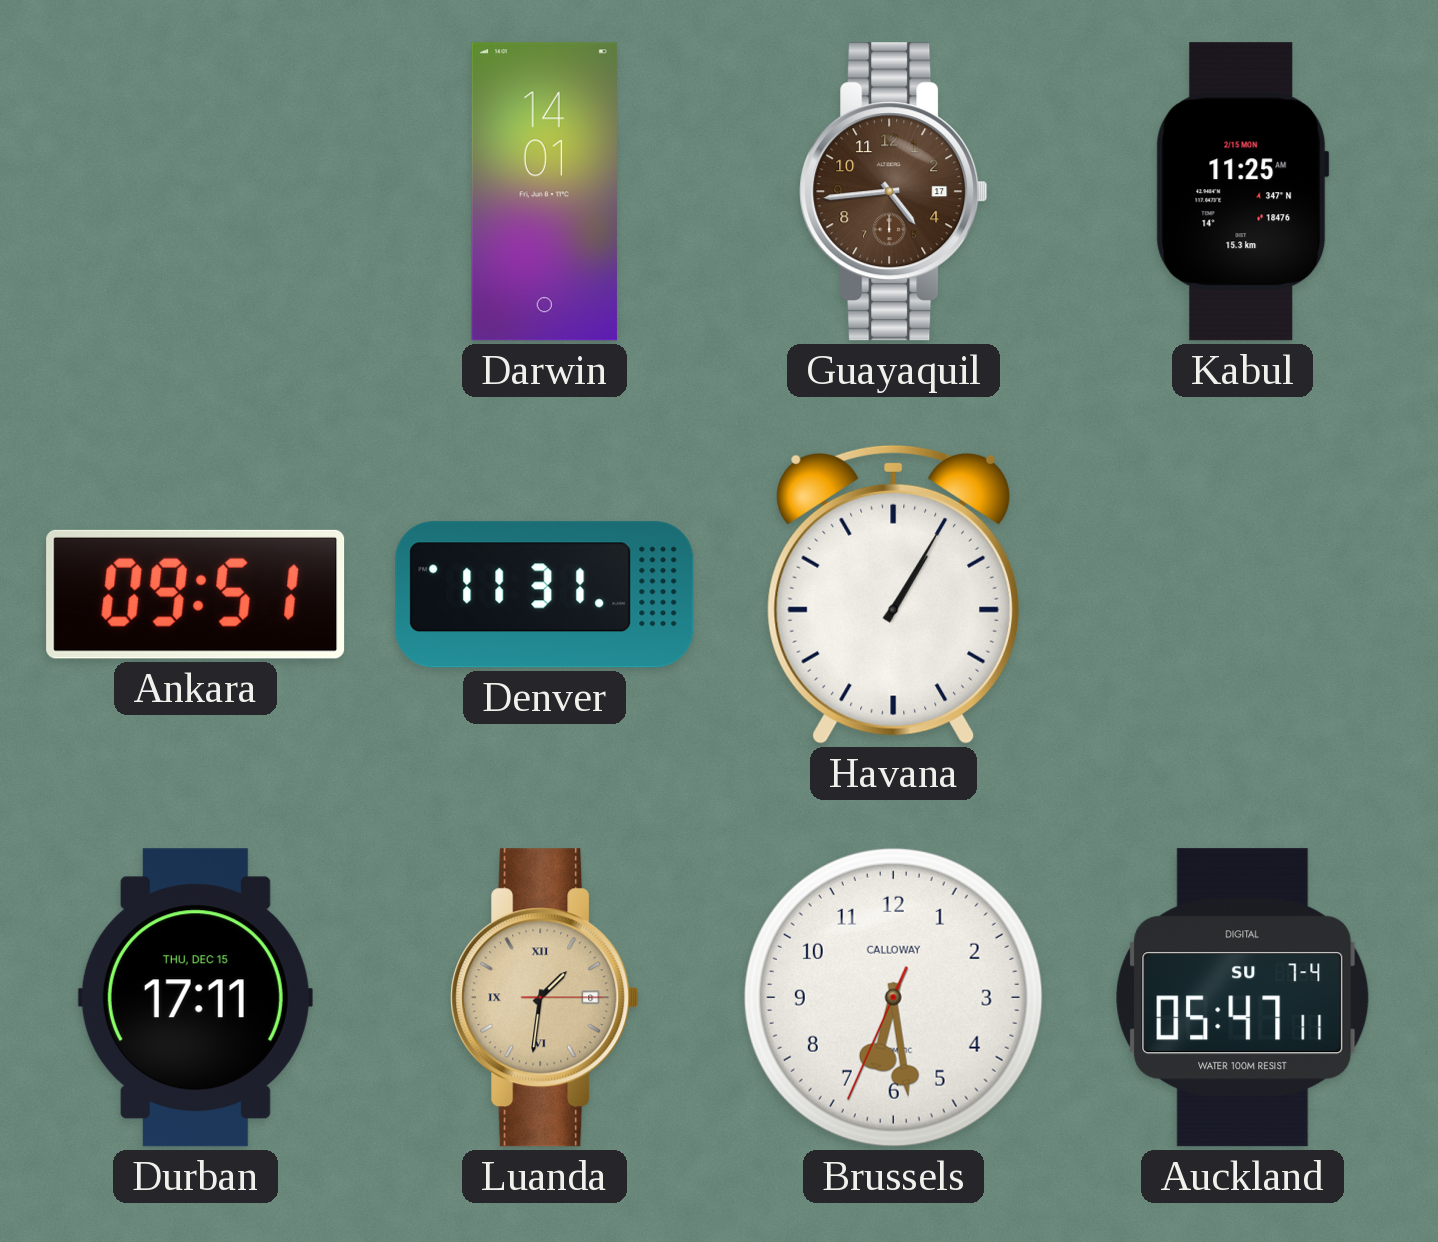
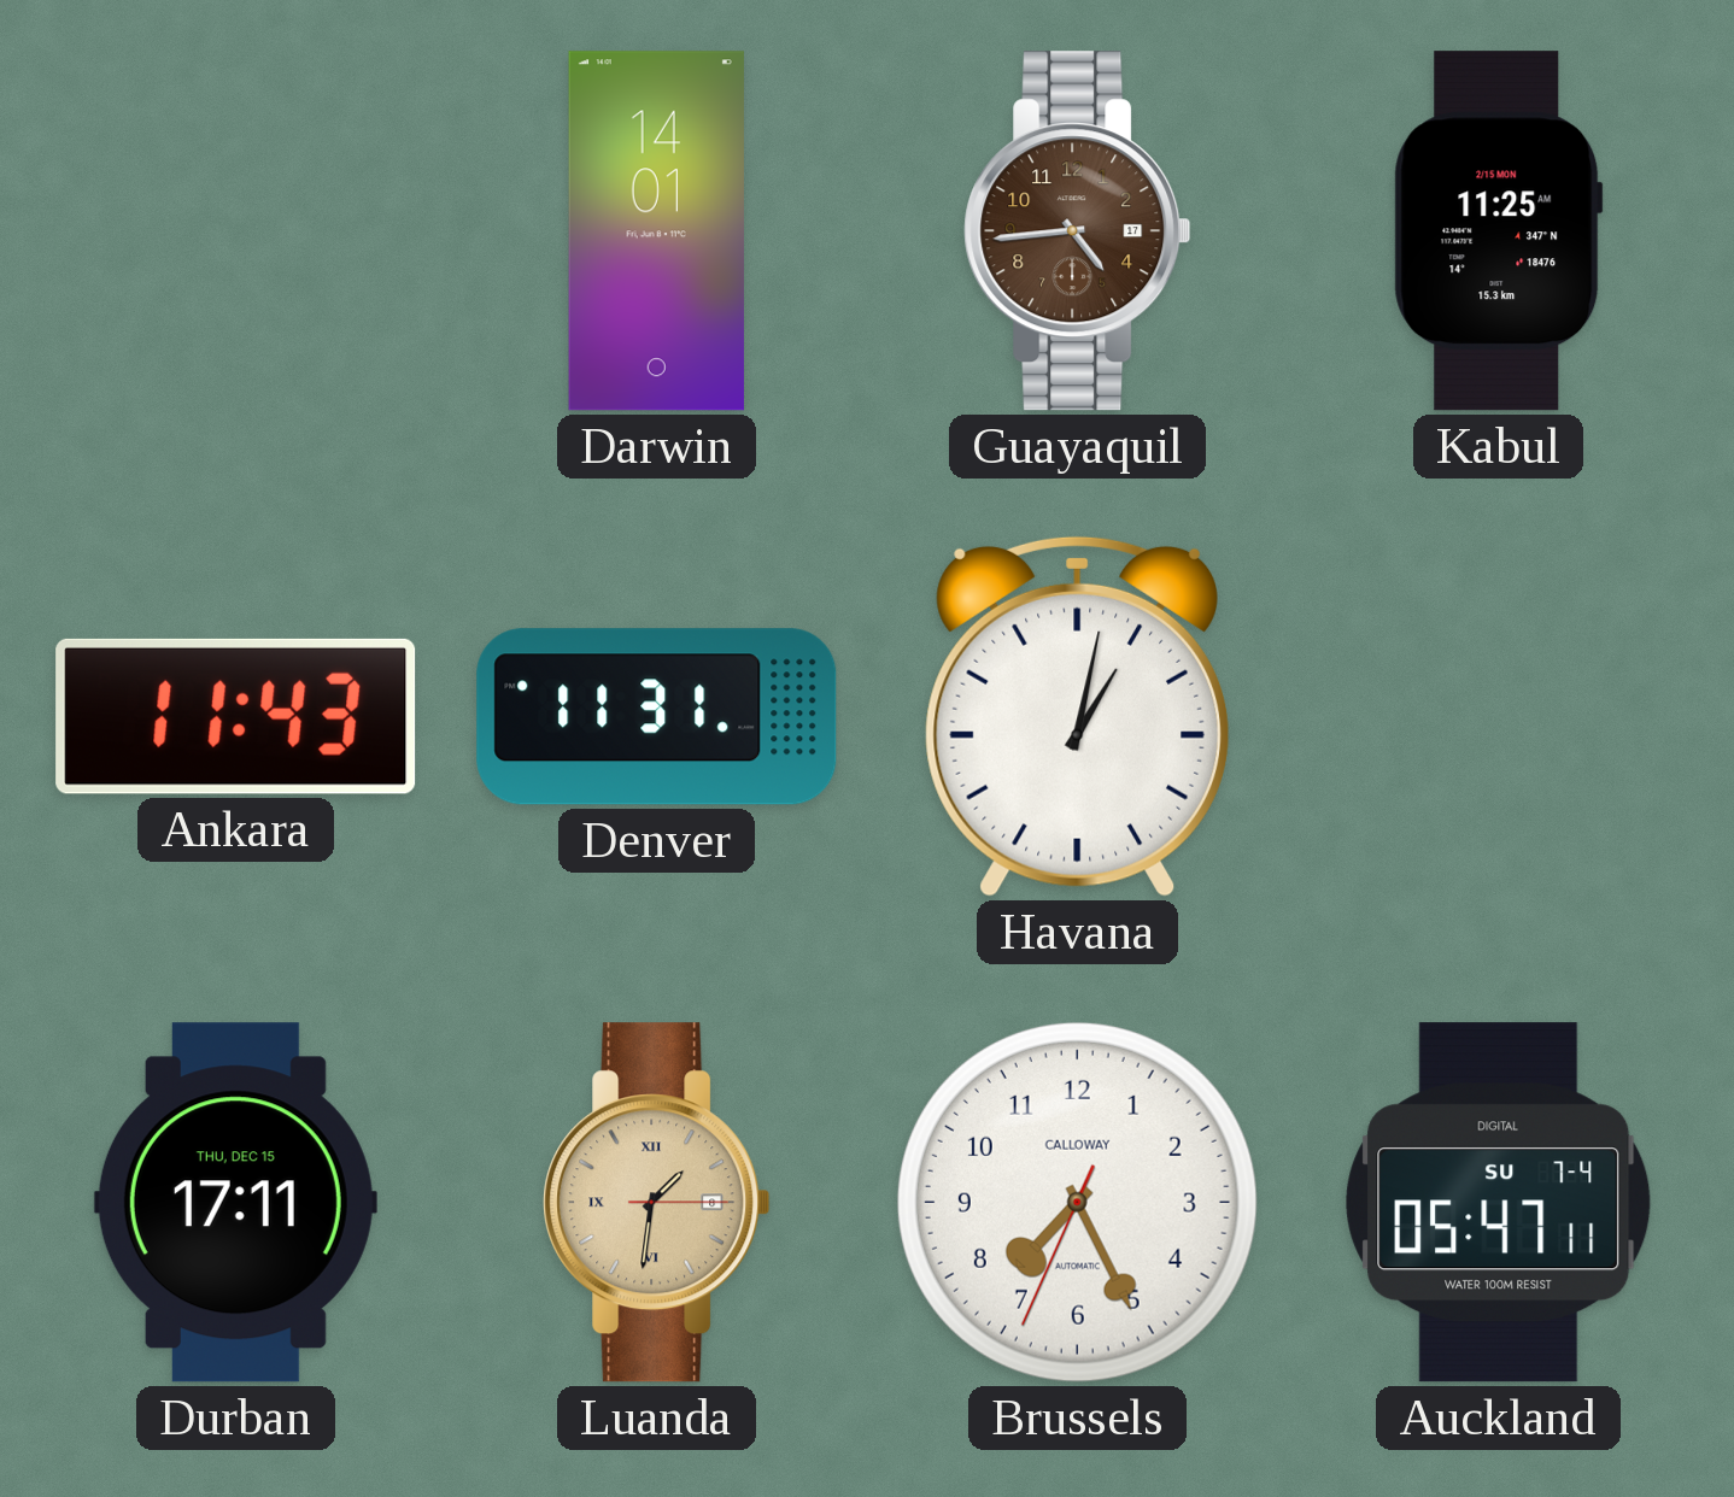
Ankara: 09:51 -> 11:43 (236, 716)
Havana: 1:05 -> 1:02 (1077, 716)
Brussels: 6:28 -> 7:25 (1077, 1202)
